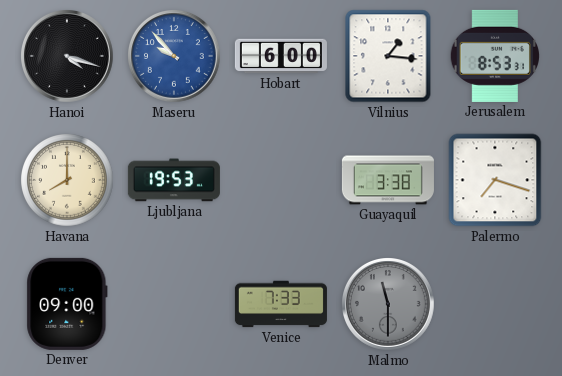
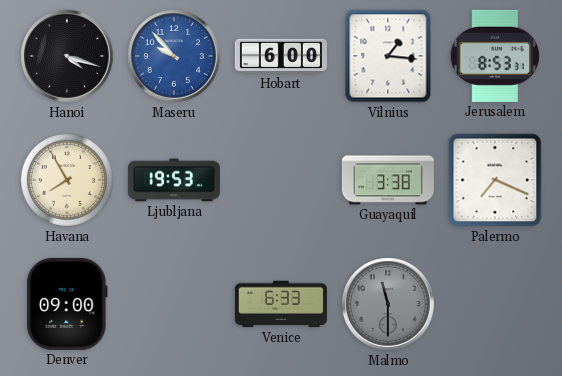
Havana: 8:00 -> 7:55 (67, 180)
Palermo: 7:18 -> 7:19 (495, 180)
Venice: 7:33 -> 6:33 (281, 304)
